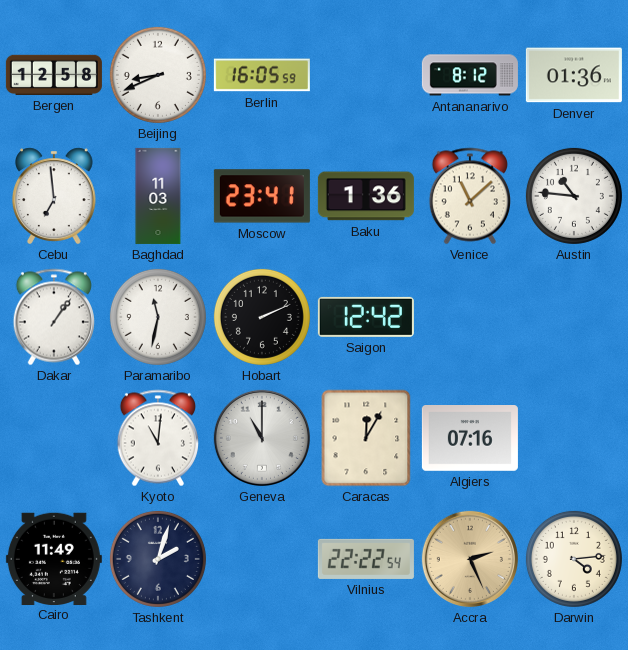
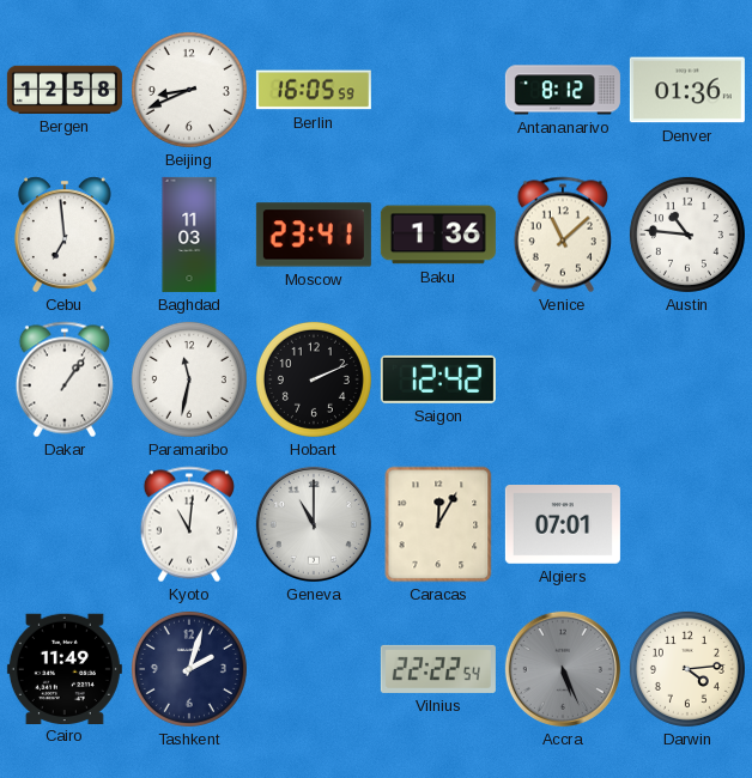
Algiers: 07:16 -> 07:01 (563, 525)
Accra: 2:26 -> 5:26 (563, 669)
Accra dial: champagne -> grey (563, 669)
